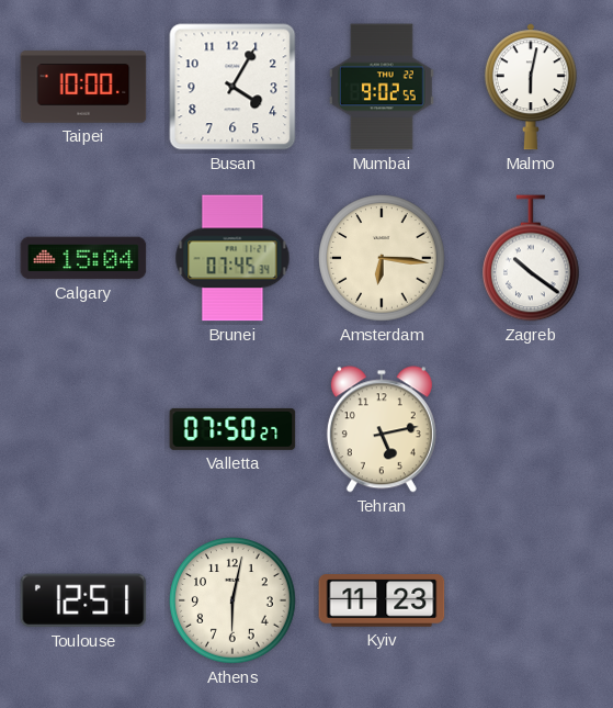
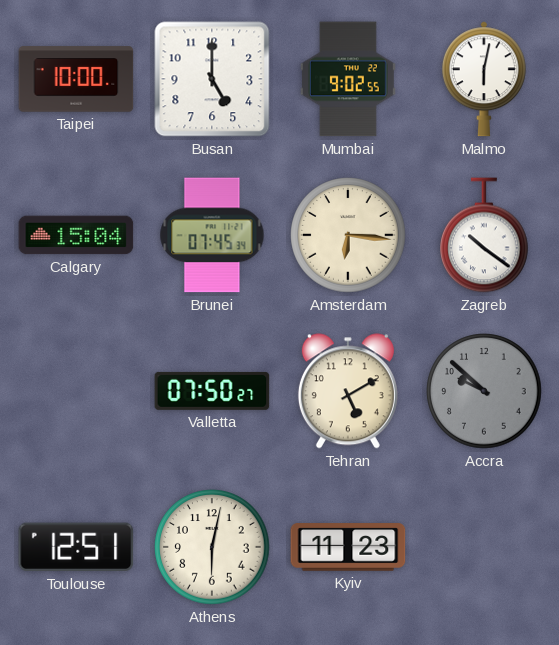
Busan: 4:05 -> 5:00 (212, 79)
Tehran: 5:13 -> 5:10 (348, 391)
Accra: none -> 9:52 (484, 391)
